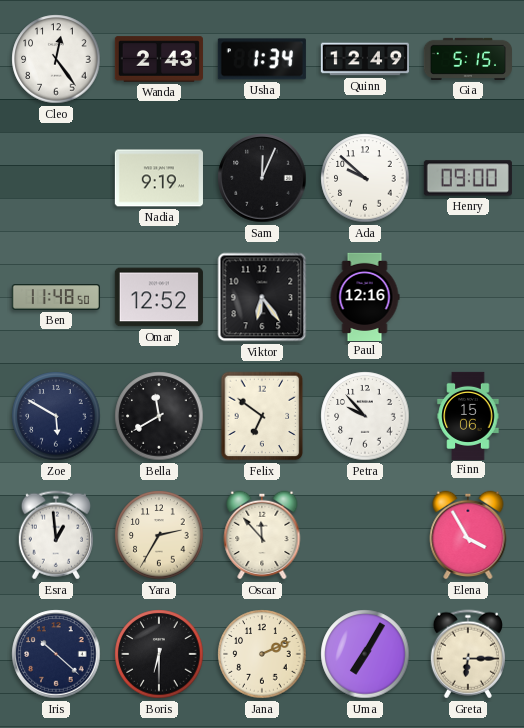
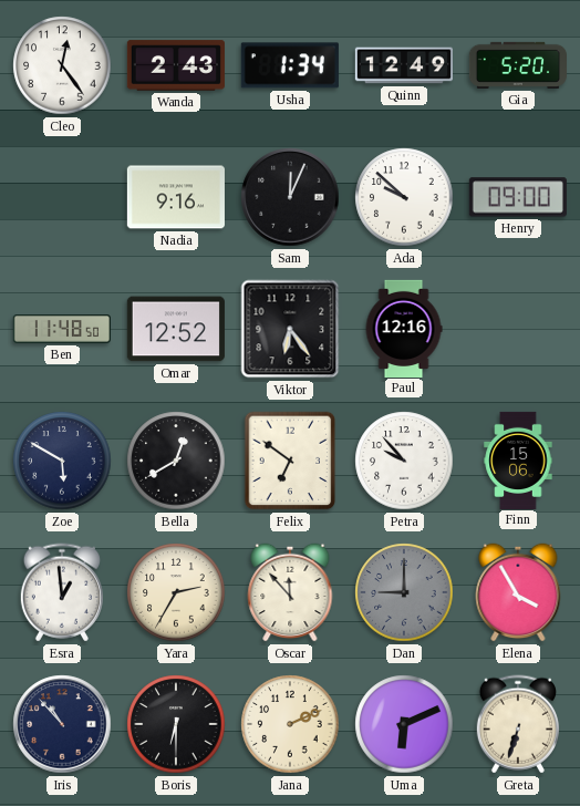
Gia: 5:15 -> 5:20 (517, 65)
Nadia: 9:19 -> 9:16 (176, 197)
Bella: 11:40 -> 12:40 (176, 461)
Dan: none -> 9:00 (404, 592)
Iris: 10:22 -> 10:53 (62, 724)
Uma: 7:05 -> 6:11 (404, 724)
Greta: 6:15 -> 6:33 (518, 724)
